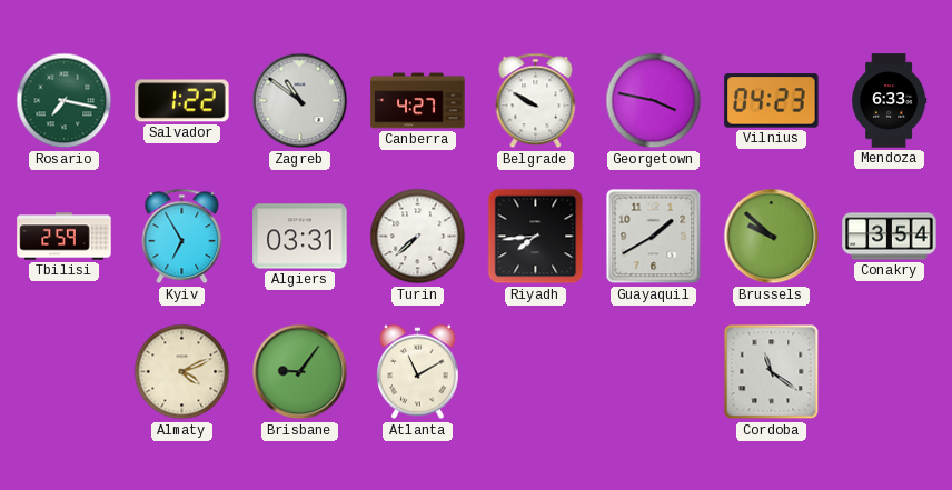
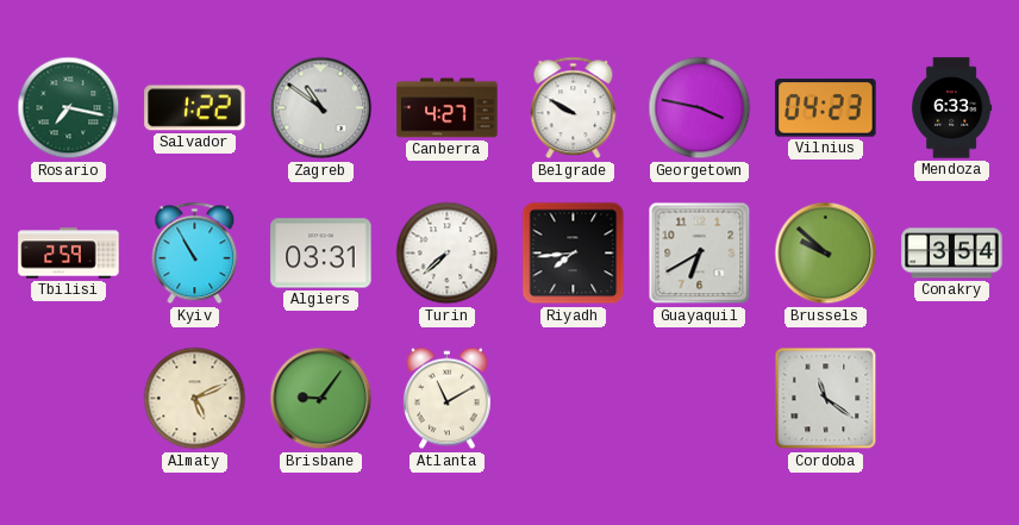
Kyiv: 6:55 -> 10:55 (195, 254)
Guayaquil: 1:40 -> 6:40 (700, 254)
Almaty: 4:11 -> 5:11 (195, 399)
